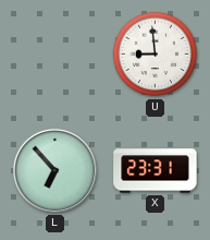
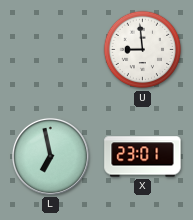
L: 6:53 -> 6:58 (50, 156)
X: 23:31 -> 23:01 (143, 157)
